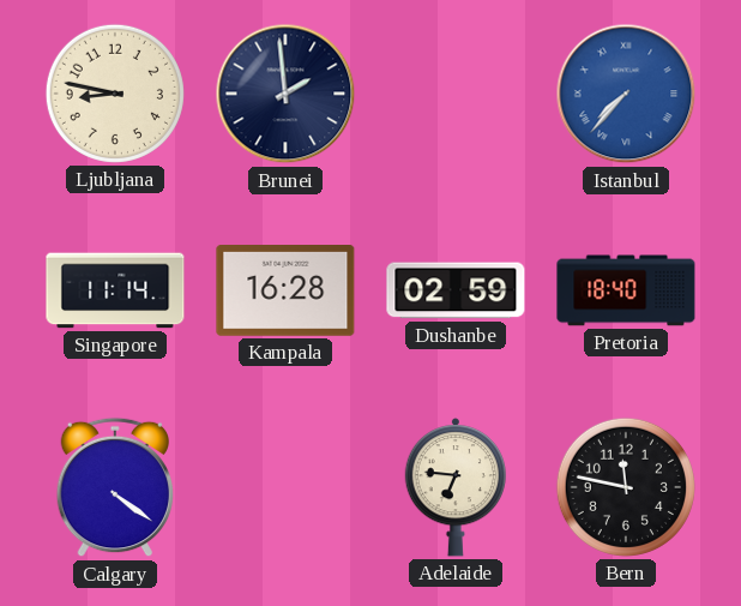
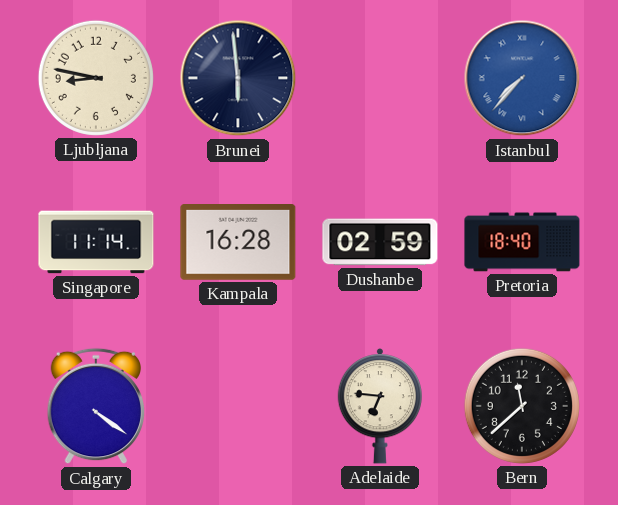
Brunei: 1:59 -> 5:59 (238, 78)
Bern: 11:47 -> 11:38 (522, 406)
